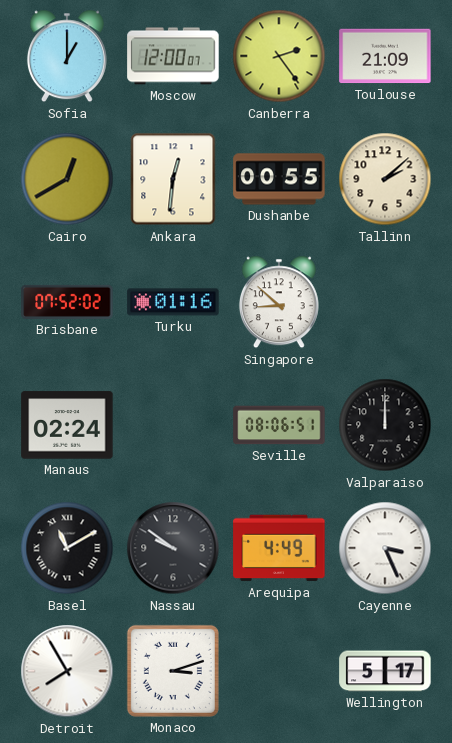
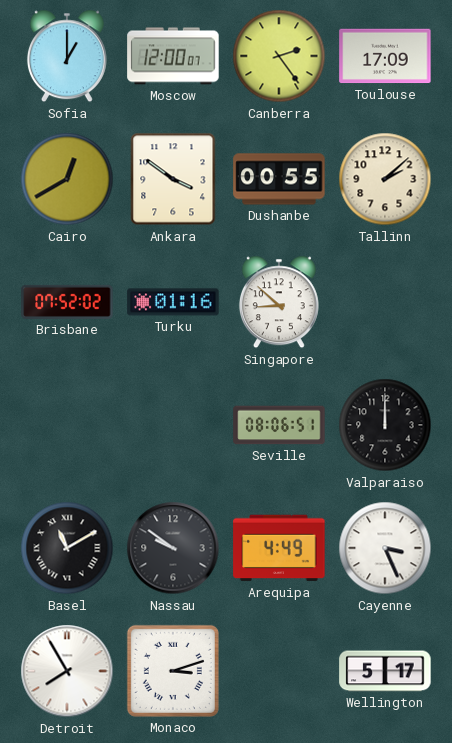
Toulouse: 21:09 -> 17:09 (385, 56)
Ankara: 12:31 -> 3:51 (173, 179)
Manaus: 02:24 -> none (67, 425)
